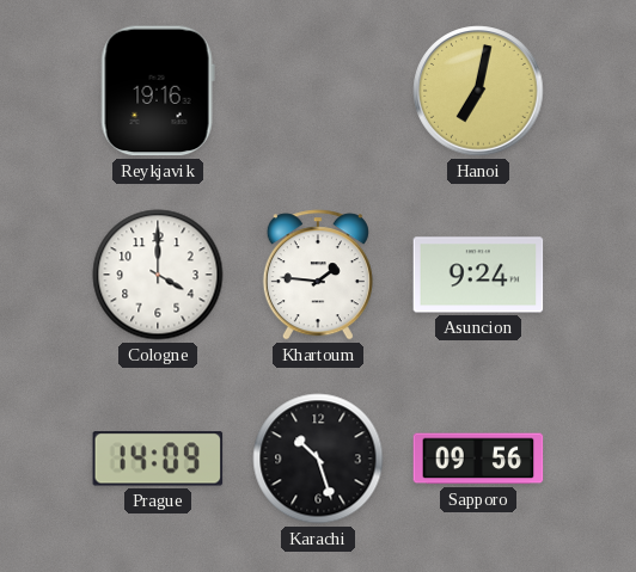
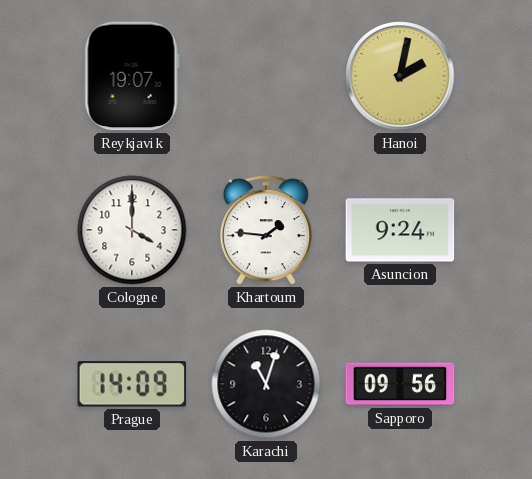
Reykjavik: 19:16 -> 19:07 (132, 76)
Hanoi: 7:02 -> 2:02 (400, 76)
Karachi: 10:27 -> 11:03 (266, 384)
